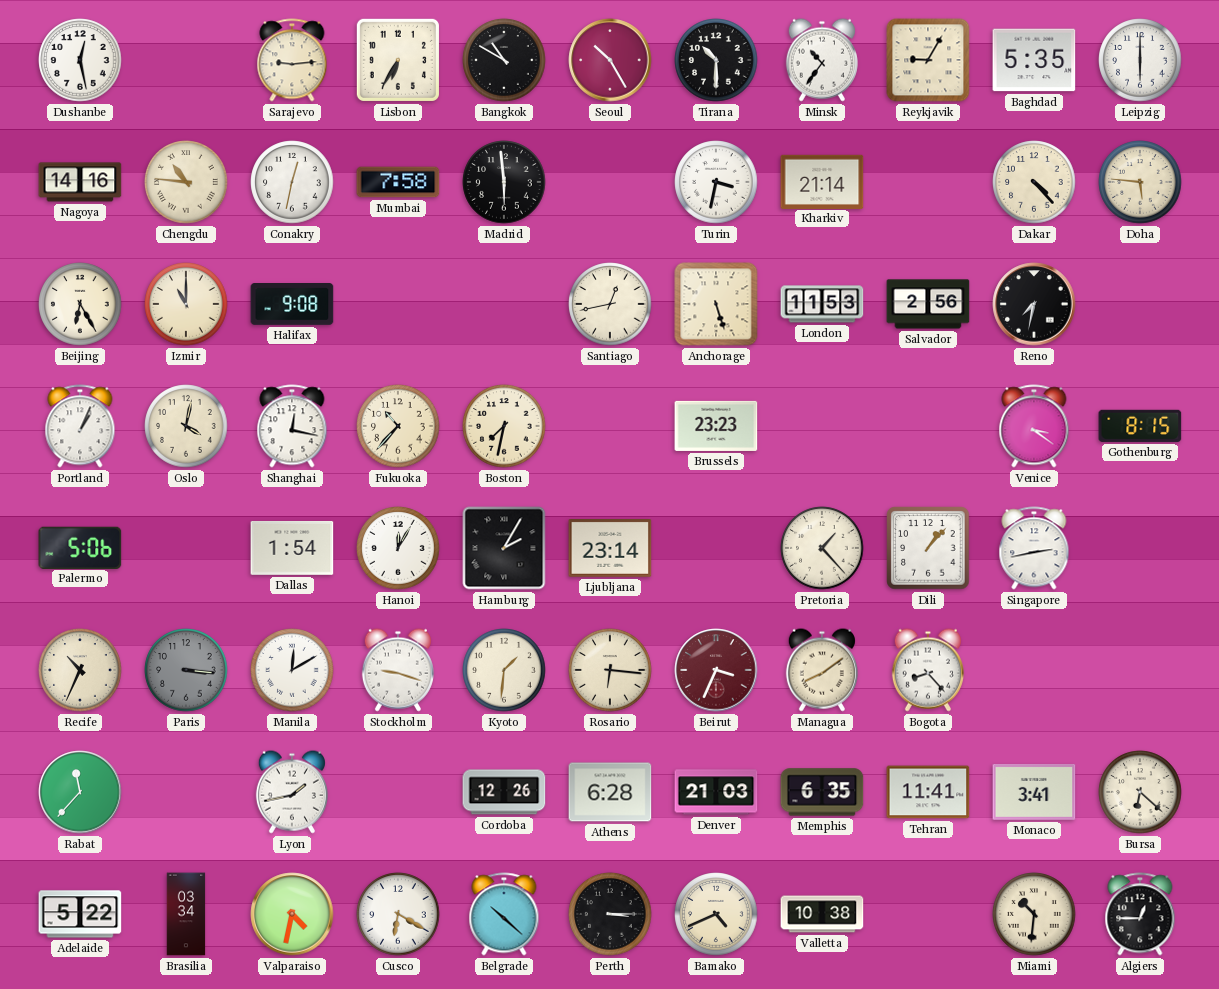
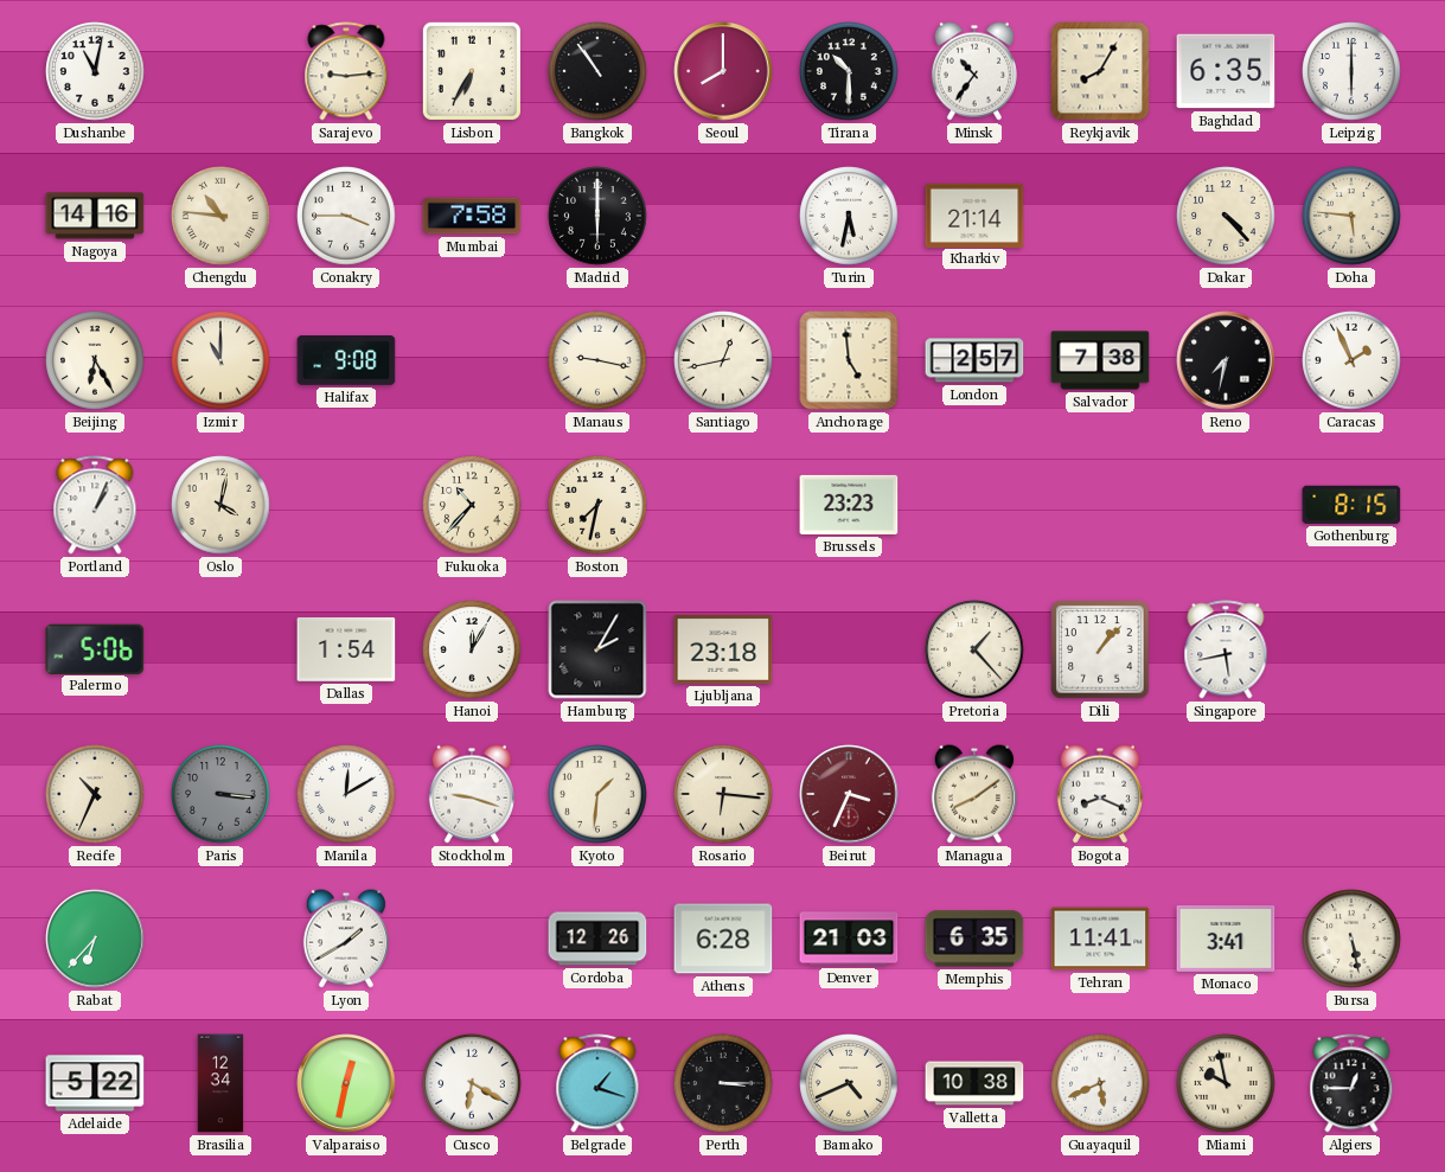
Dushanbe: 12:28 -> 11:02 (95, 71)
Bangkok: 10:50 -> 10:54 (597, 71)
Seoul: 10:25 -> 8:00 (723, 71)
Reykjavik: 9:05 -> 8:05 (1100, 71)
Baghdad: 5:35 -> 6:35 (1226, 71)
Conakry: 12:32 -> 3:45 (346, 216)
Madrid: 5:59 -> 6:00 (597, 216)
Turin: 3:32 -> 5:32 (849, 216)
Manaus: none -> 9:17 (597, 360)
Anchorage: 5:27 -> 4:59 (849, 360)
London: 11:53 -> 2:57 (974, 360)
Salvador: 2:56 -> 7:38 (1100, 360)
Caracas: none -> 1:56 (1351, 360)
Shanghai: 12:17 -> none (292, 426)
Venice: 3:21 -> none (1034, 426)
Ljubljana: 23:14 -> 23:18 (723, 651)
Singapore: 2:43 -> 5:43 (1226, 649)
Bogota: 8:23 -> 8:19 (1100, 794)
Rabat: 11:37 -> 6:37 (95, 939)
Lyon: 1:43 -> 1:40 (346, 939)
Bursa: 6:22 -> 5:28 (1351, 939)
Brasilia: 03:34 -> 12:34 (220, 1083)
Valparaiso: 4:32 -> 12:32 (346, 1083)
Belgrade: 10:22 -> 1:18 (597, 1083)
Guayaquil: none -> 5:41 (1100, 1083)
Miami: 10:31 -> 9:58 (1226, 1083)
